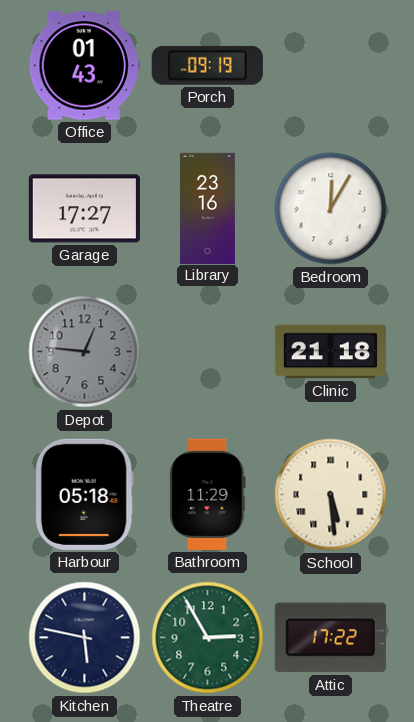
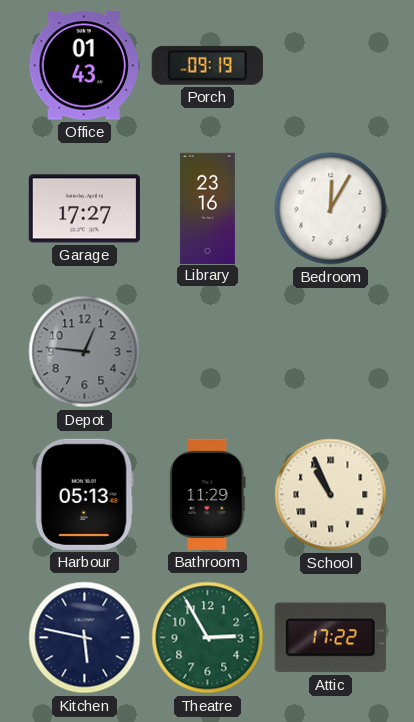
Clinic: 21:18 -> none (330, 352)
Harbour: 05:18 -> 05:13 (84, 494)
School: 5:29 -> 10:56 (331, 495)
